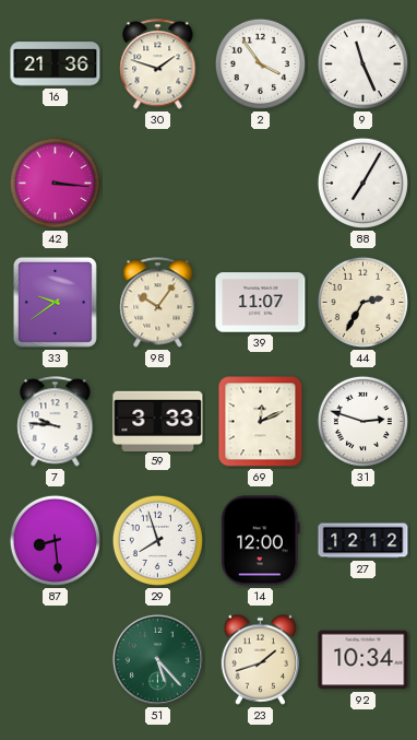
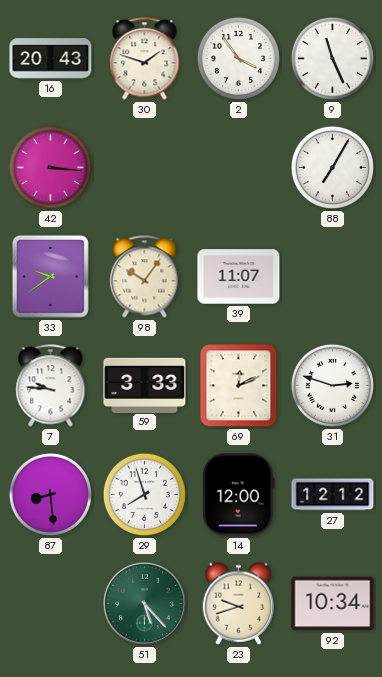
16: 21:36 -> 20:43 (51, 59)
44: 2:35 -> none (362, 302)
23: 1:42 -> 9:42 (239, 603)
